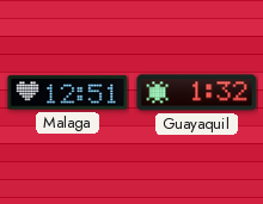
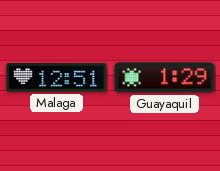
Guayaquil: 1:32 -> 1:29 (165, 78)
